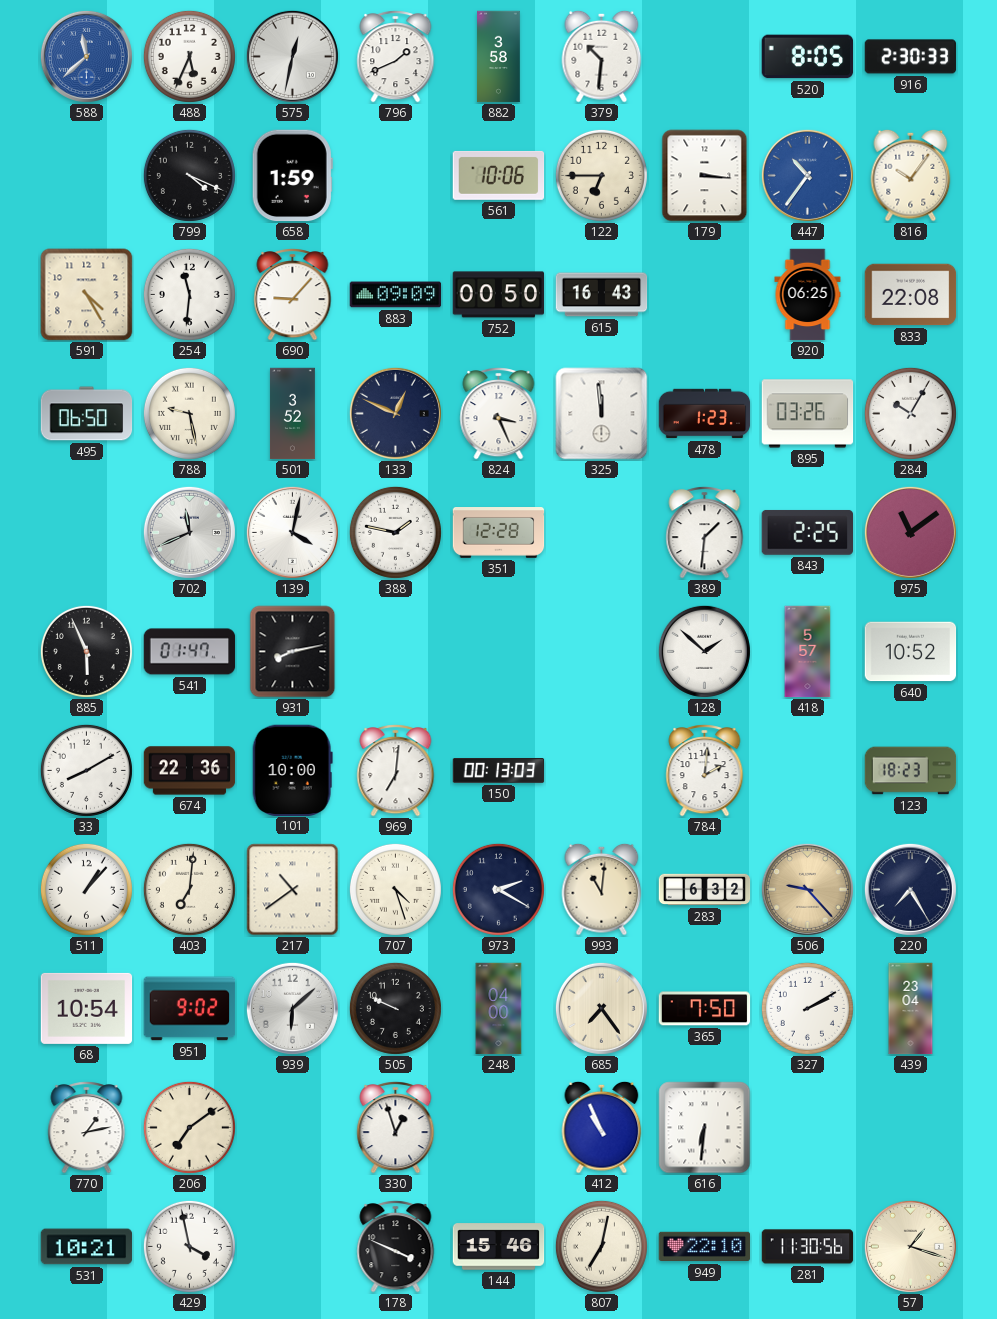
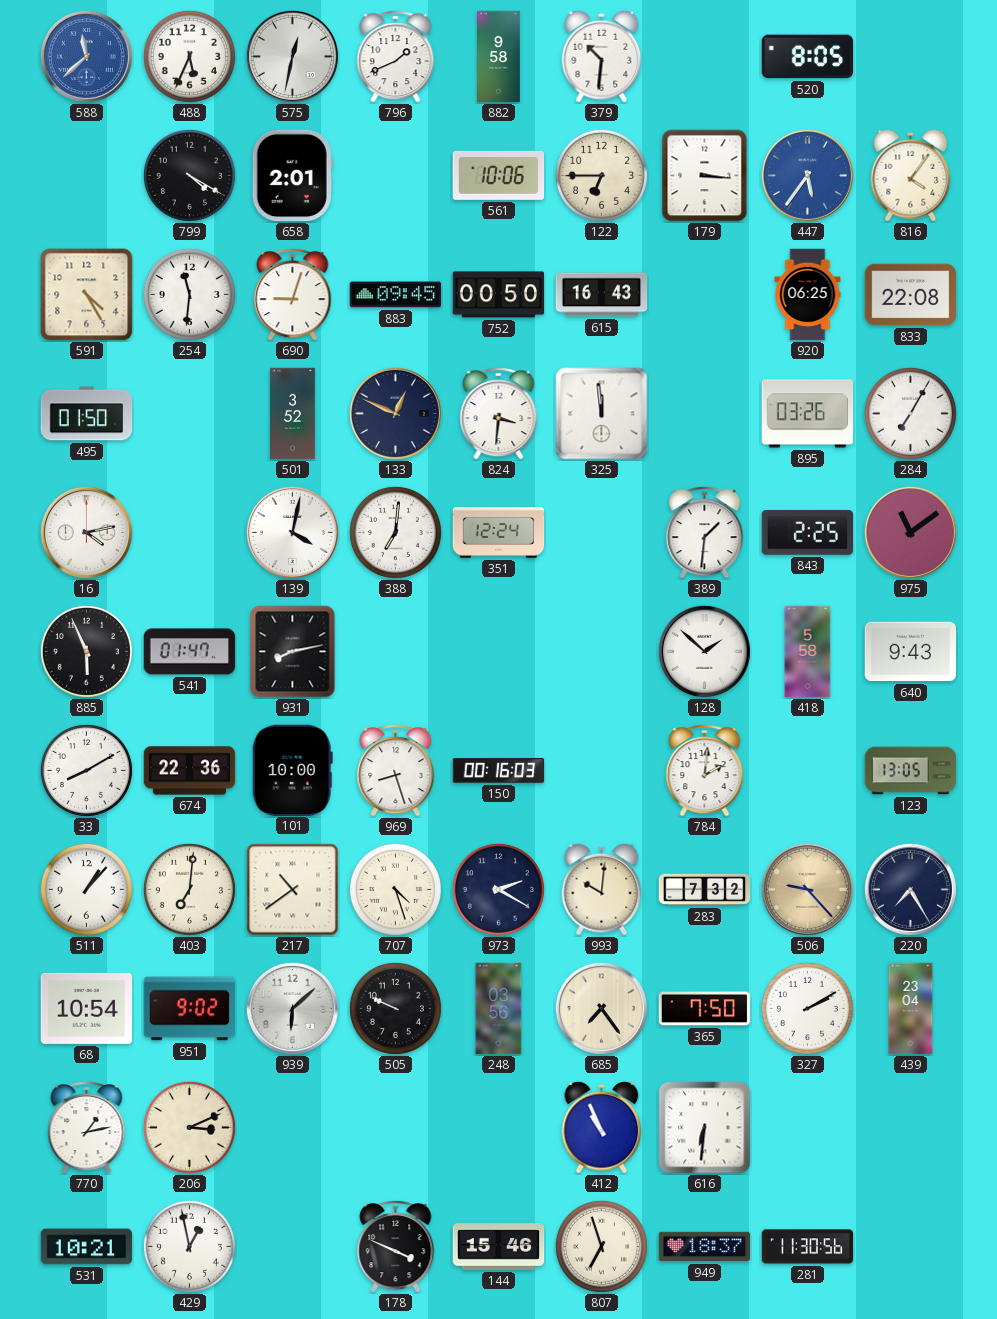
882: 3:58 -> 9:58 (499, 57)
916: 2:30 -> none (911, 57)
799: 4:19 -> 4:20 (189, 175)
658: 1:59 -> 2:01 (292, 176)
447: 10:36 -> 5:36 (807, 175)
816: 10:06 -> 4:06 (911, 175)
690: 9:07 -> 9:03 (293, 295)
883: 09:09 -> 09:45 (396, 295)
495: 06:50 -> 01:50 (87, 414)
788: 9:28 -> none (189, 413)
824: 3:26 -> 3:31 (499, 414)
478: 1:23 -> none (705, 414)
284: 10:05 -> 7:05 (910, 413)
16: none -> 4:13 (86, 532)
702: 11:41 -> none (189, 532)
388: 1:47 -> 7:01 (395, 532)
351: 12:28 -> 12:24 (499, 533)
418: 5:57 -> 5:58 (808, 652)
640: 10:52 -> 9:43 (911, 652)
969: 7:01 -> 8:27 (396, 771)
150: 00:13 -> 00:16 (499, 771)
123: 18:23 -> 13:05 (911, 771)
993: 11:01 -> 10:01 (602, 889)
283: 6:32 -> 7:32 (705, 890)
248: 04:00 -> 03:56 (499, 1009)
206: 7:09 -> 3:11 (189, 1127)
330: 12:57 -> none (396, 1128)
429: 3:58 -> 12:58 (189, 1246)
807: 7:02 -> 6:57 (601, 1246)
949: 22:10 -> 18:37 (705, 1247)
57: 1:18 -> none (910, 1246)
